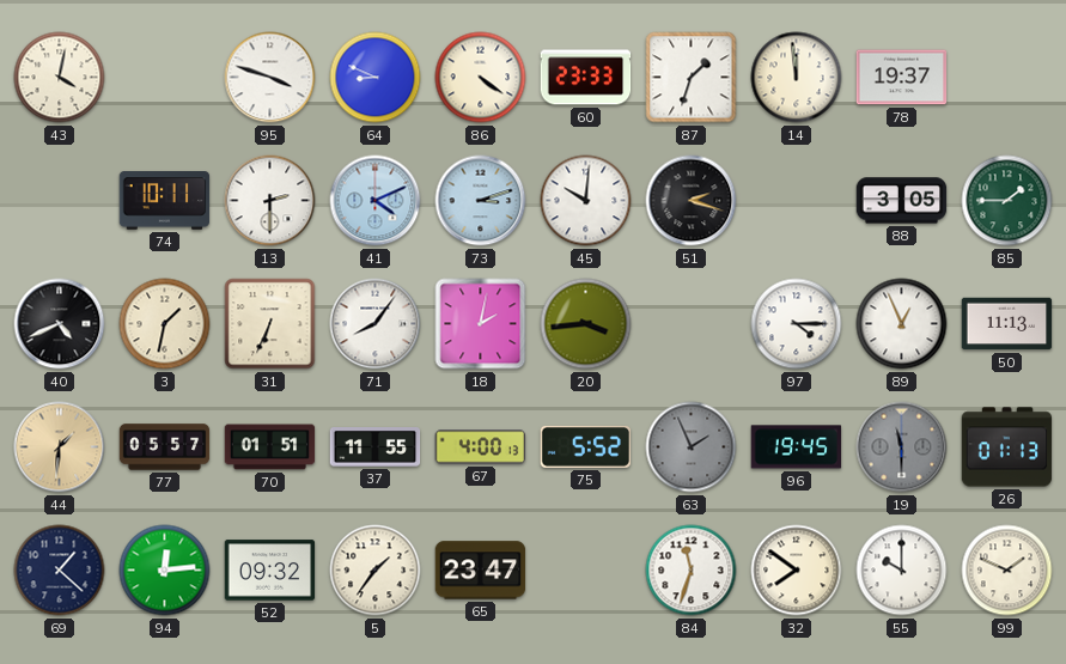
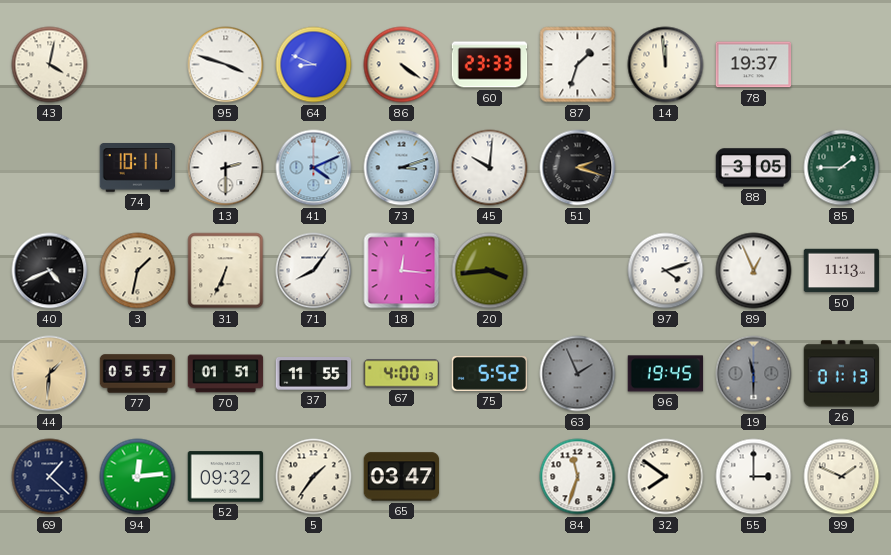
18: 2:02 -> 12:16 (402, 271)
97: 4:15 -> 4:12 (666, 271)
65: 23:47 -> 03:47 (402, 477)
55: 10:00 -> 3:00 (754, 477)
